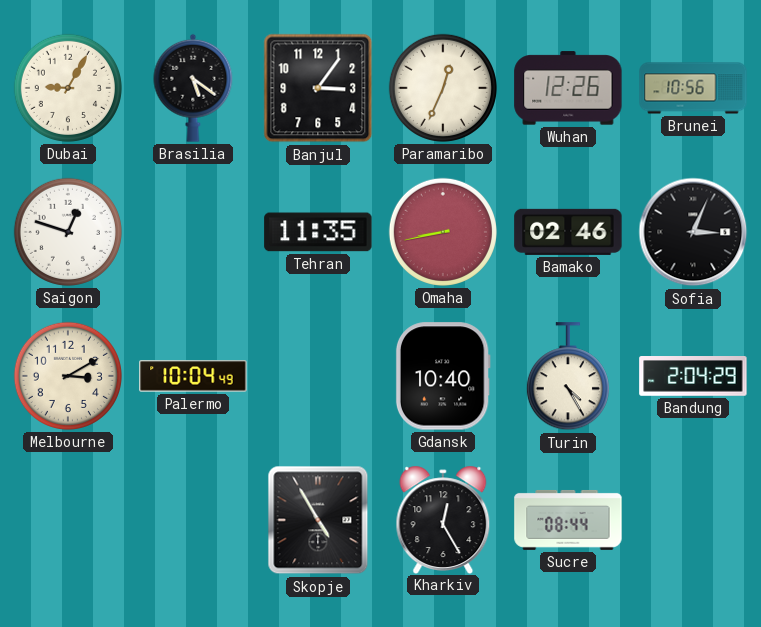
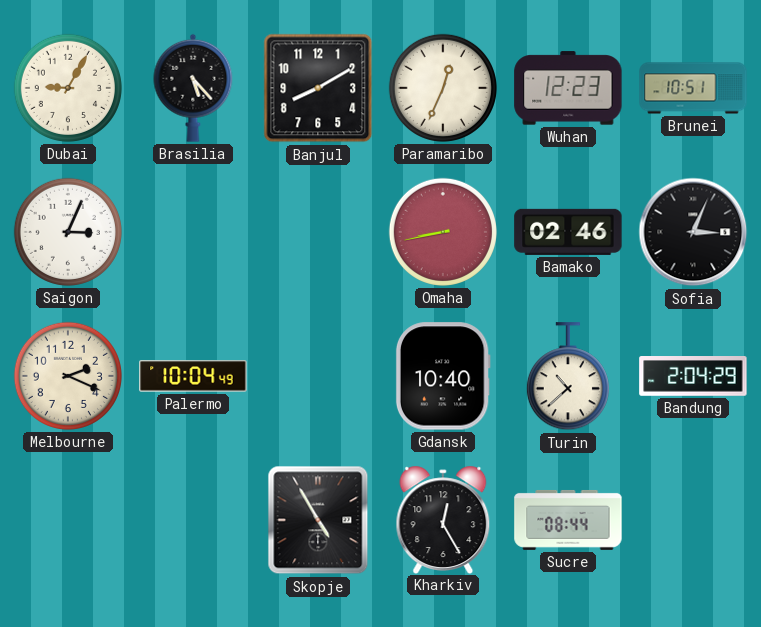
Brasilia: 5:21 -> 5:23 (193, 88)
Banjul: 3:06 -> 8:10 (318, 88)
Wuhan: 12:26 -> 12:23 (568, 88)
Brunei: 10:56 -> 10:51 (693, 88)
Saigon: 12:48 -> 3:04 (68, 232)
Tehran: 11:35 -> none (318, 232)
Melbourne: 3:10 -> 2:19 (68, 376)
Turin: 4:25 -> 10:38 (568, 377)
